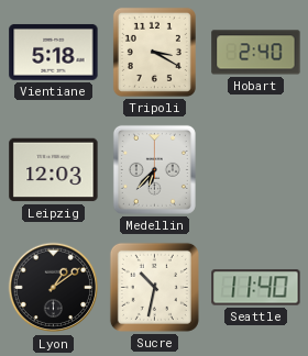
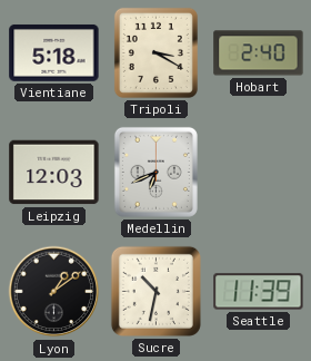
Medellin: 6:37 -> 6:41 (155, 172)
Seattle: 11:40 -> 11:39 (259, 292)
